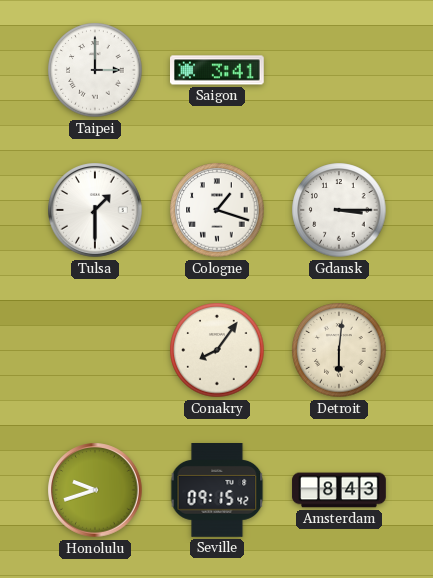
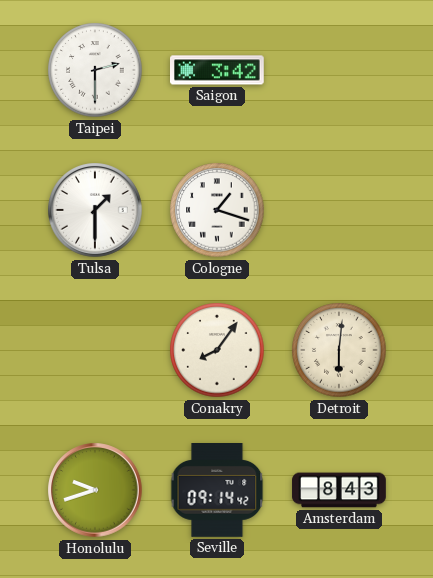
Taipei: 3:00 -> 2:30 (95, 70)
Saigon: 3:41 -> 3:42 (217, 70)
Gdansk: 3:15 -> none (339, 210)
Seville: 09:15 -> 09:14 (217, 491)
